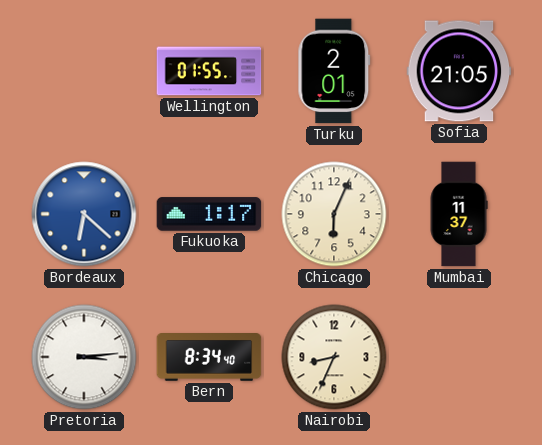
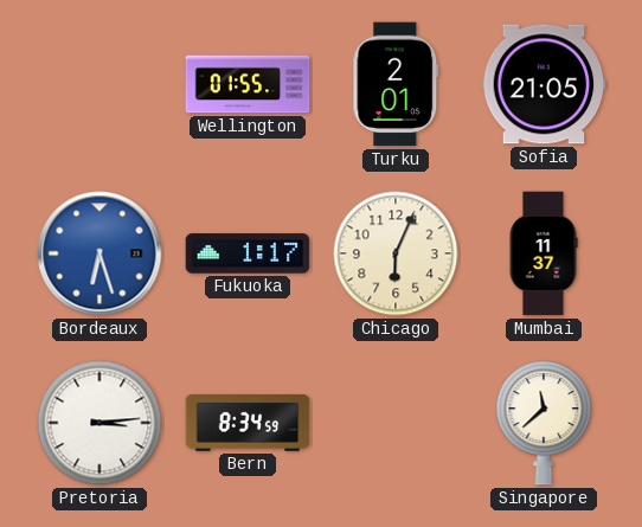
Bordeaux: 6:22 -> 6:27 (99, 253)
Bern: 8:34:40 -> 8:34:59 (248, 424)
Nairobi: 8:34 -> none (334, 357)
Singapore: none -> 11:38 (544, 423)
